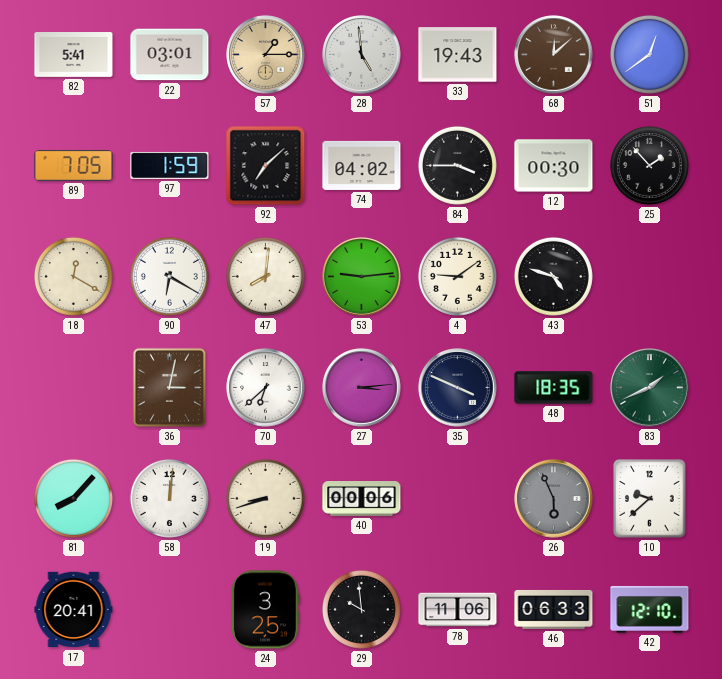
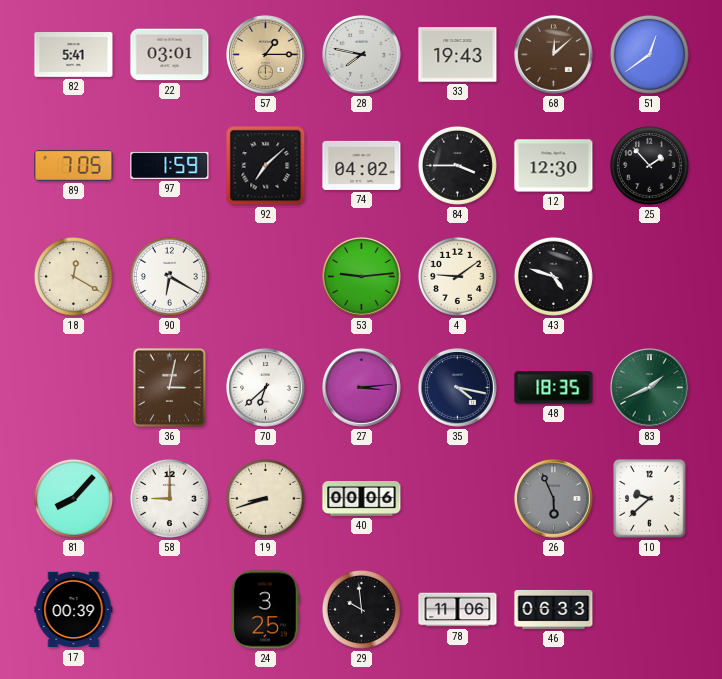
28: 4:59 -> 7:47 (362, 55)
12: 00:30 -> 12:30 (554, 166)
47: 8:01 -> none (265, 276)
35: 3:49 -> 4:17 (458, 388)
58: 12:01 -> 9:00 (169, 498)
17: 20:41 -> 00:39 (74, 610)
42: 12:10 -> none (650, 609)
